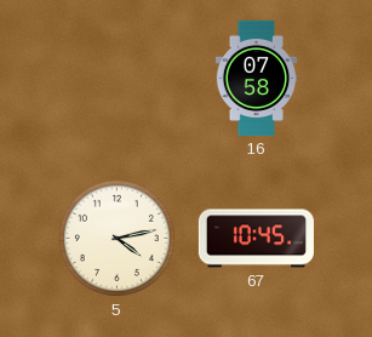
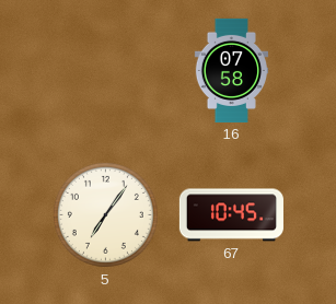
5: 4:13 -> 7:06 (105, 214)
